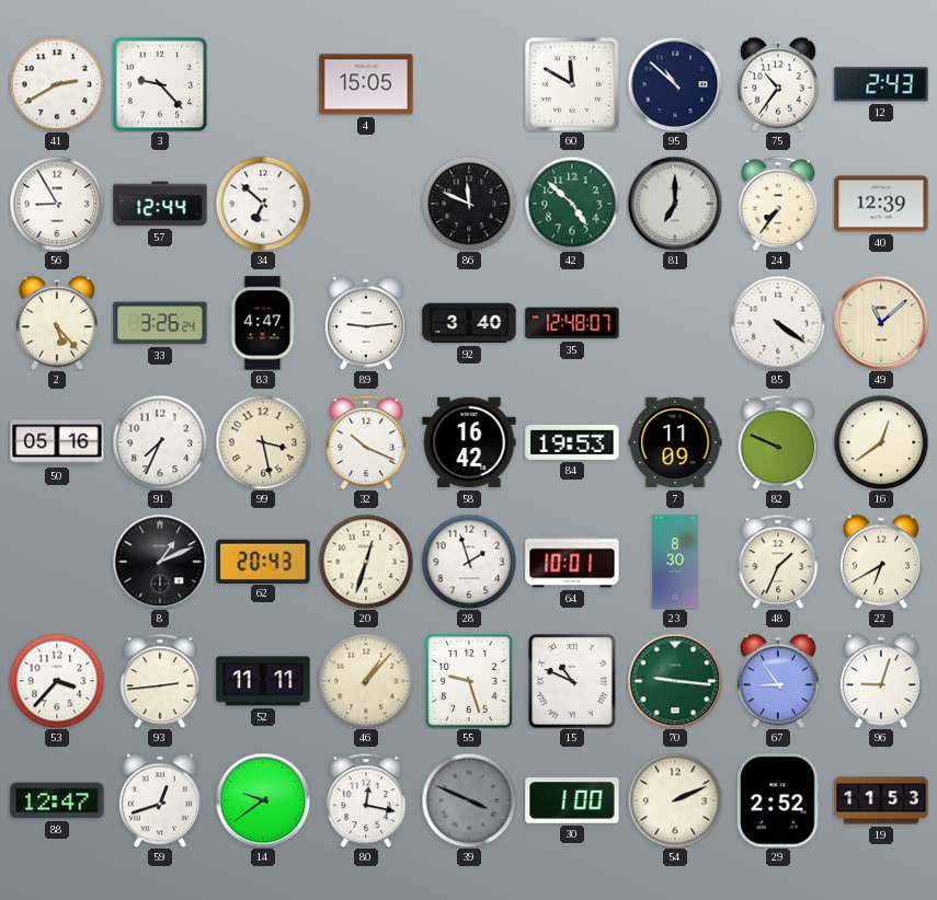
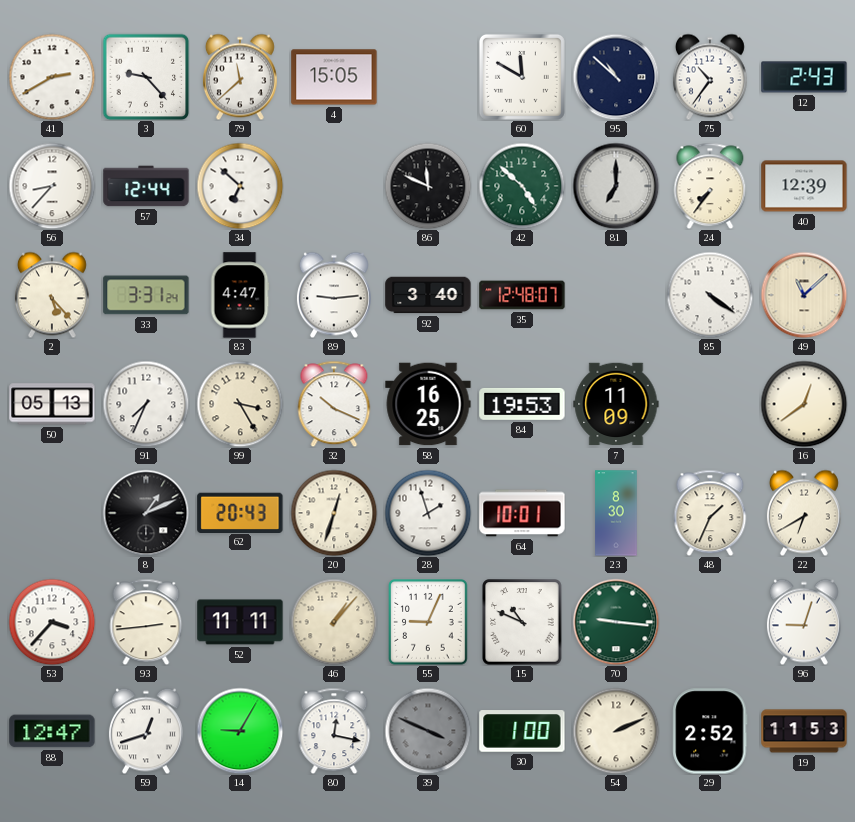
79: none -> 11:38 (240, 77)
56: 8:55 -> 8:37 (52, 186)
33: 3:26 -> 3:31 (146, 295)
50: 05:16 -> 05:13 (52, 404)
99: 3:28 -> 3:25 (240, 404)
58: 16:42 -> 16:25 (428, 404)
82: 9:49 -> none (778, 442)
55: 9:27 -> 9:04 (428, 622)
67: 8:54 -> none (778, 681)
14: 9:39 -> 9:05 (240, 731)
